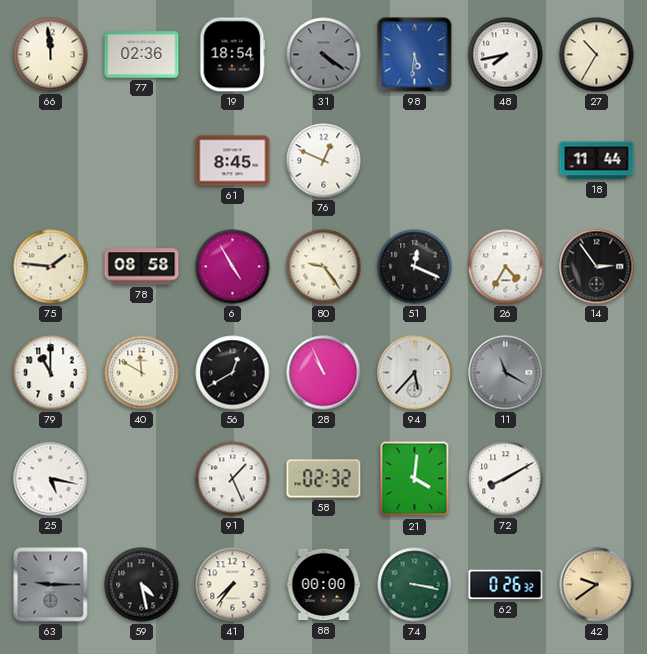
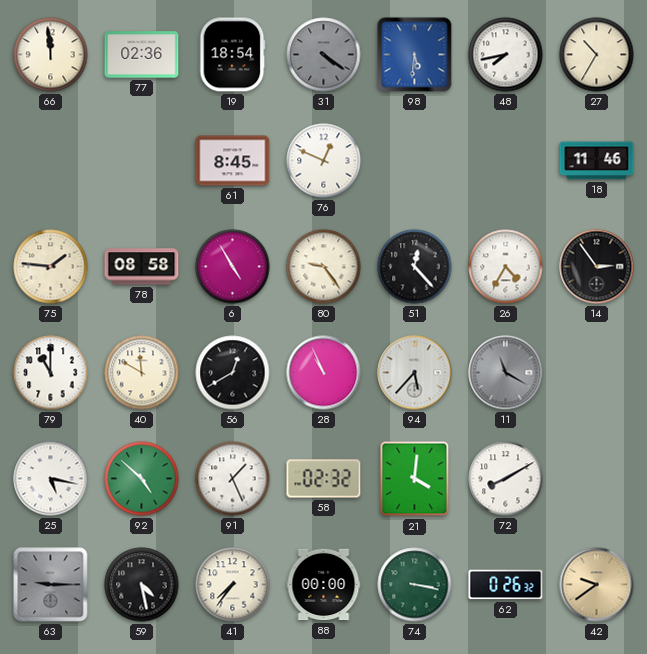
18: 11:44 -> 11:46 (597, 161)
51: 12:19 -> 12:23 (415, 267)
92: none -> 4:52 (142, 479)
